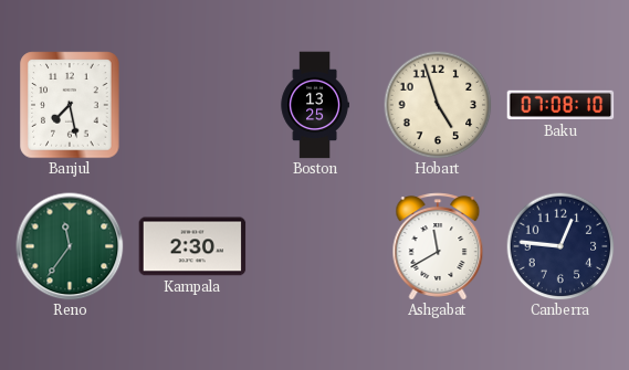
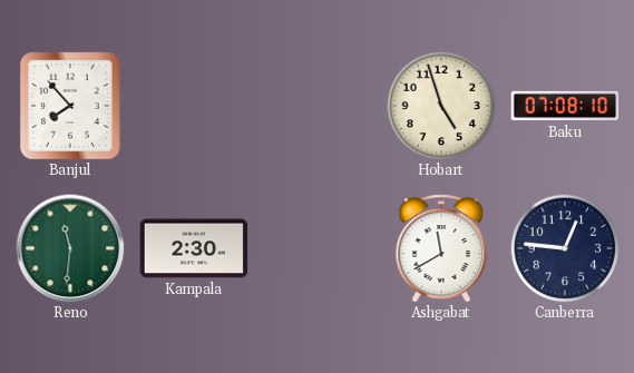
Banjul: 7:28 -> 7:53 (70, 106)
Boston: 13:25 -> none (315, 105)
Reno: 11:36 -> 11:31 (70, 248)
